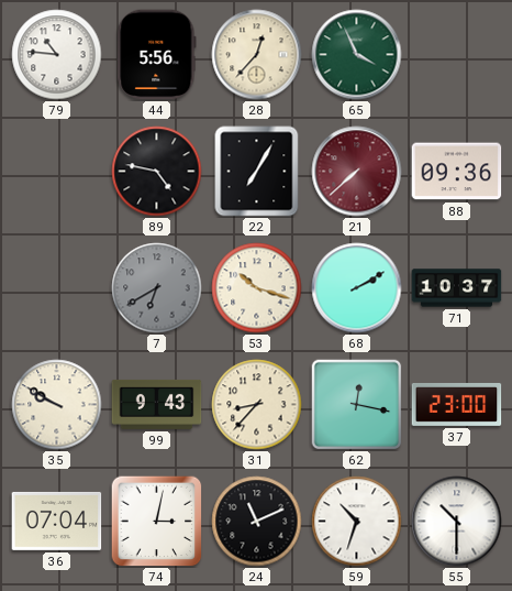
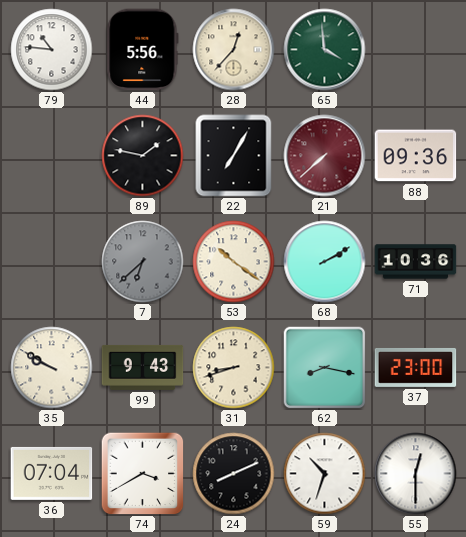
65: 3:56 -> 3:59 (325, 50)
89: 4:47 -> 1:47 (143, 156)
7: 6:40 -> 6:38 (143, 262)
53: 10:18 -> 10:21 (234, 262)
71: 10:37 -> 10:36 (416, 262)
31: 8:37 -> 8:42 (234, 368)
62: 12:17 -> 8:17 (324, 367)
74: 3:02 -> 3:40 (142, 473)
24: 11:11 -> 8:11 (234, 474)
55: 10:30 -> 12:30 (416, 474)
